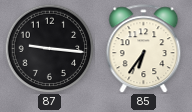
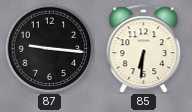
85: 6:36 -> 6:31 (144, 49)
